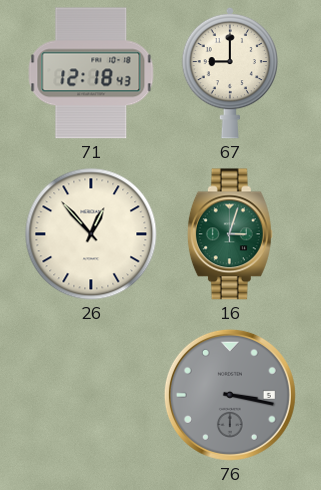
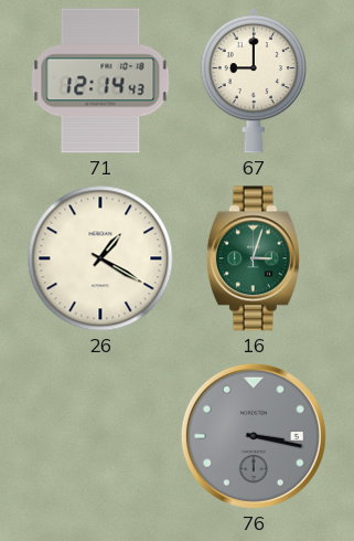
71: 12:18 -> 12:14 (100, 81)
26: 12:53 -> 1:20 (100, 258)
